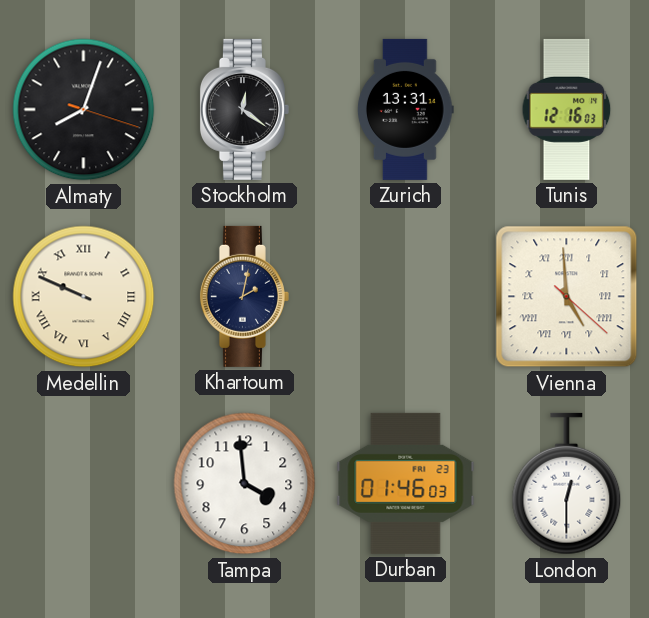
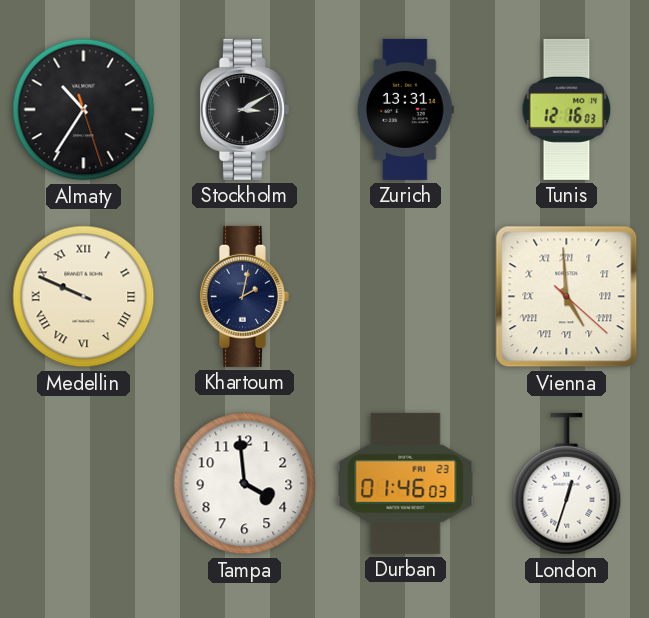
Almaty: 8:03 -> 10:35 (84, 110)
Stockholm: 12:21 -> 3:10 (244, 109)
London: 12:30 -> 12:33 (567, 484)
